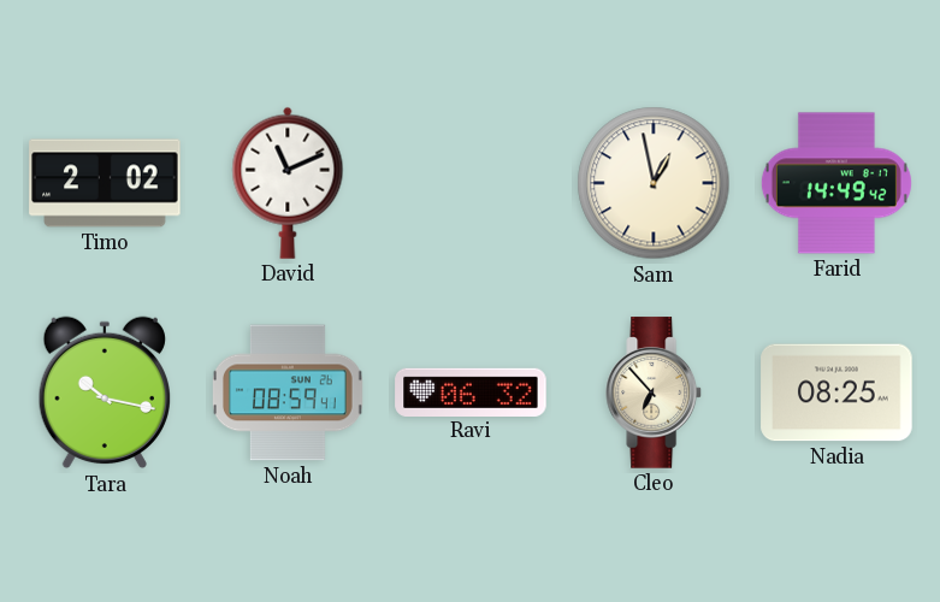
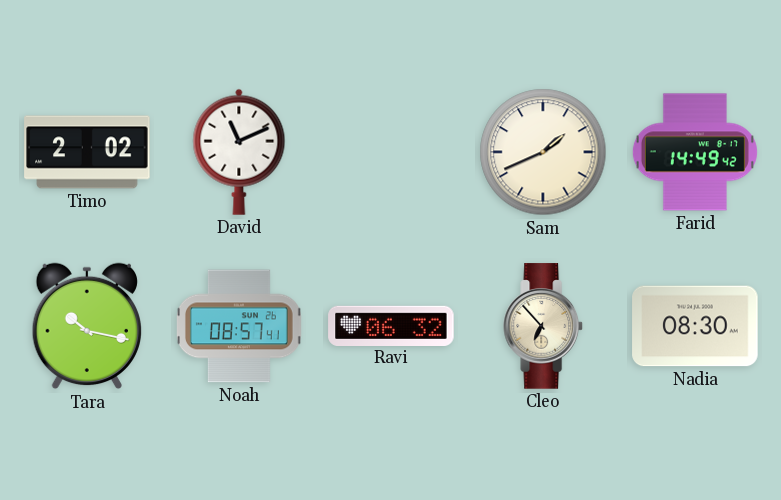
Sam: 12:58 -> 1:41 (543, 152)
Noah: 08:59 -> 08:57 (239, 326)
Nadia: 08:25 -> 08:30 (695, 326)
